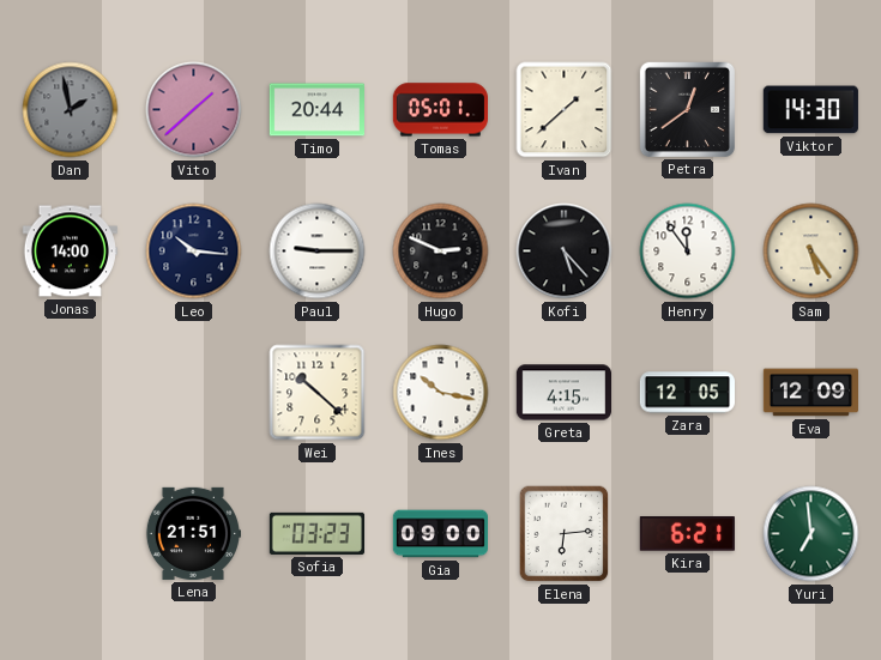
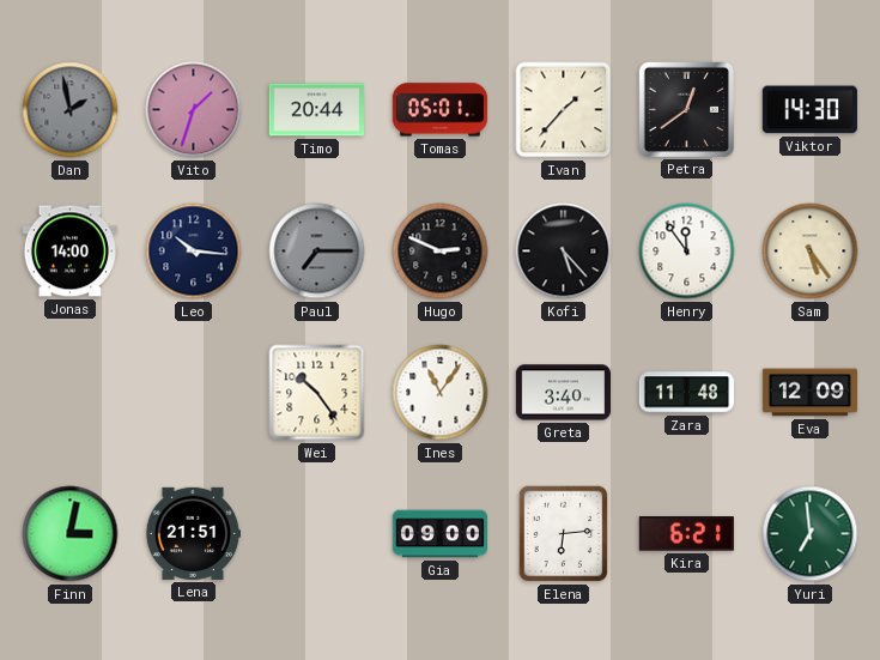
Vito: 1:38 -> 1:33 (194, 110)
Ivan: 1:38 -> 1:37 (564, 110)
Paul: 9:15 -> 7:15 (317, 252)
Paul dial: white -> grey (317, 252)
Wei: 10:22 -> 10:24 (317, 393)
Ines: 10:17 -> 11:06 (441, 393)
Greta: 4:15 -> 3:40 (563, 393)
Zara: 12:05 -> 11:48 (686, 393)
Finn: none -> 3:02 (71, 534)
Sofia: 03:23 -> none (316, 533)
